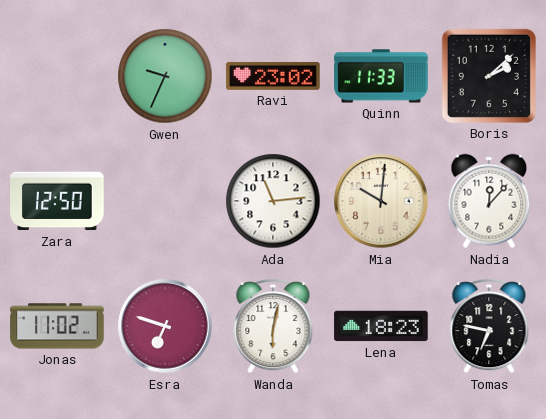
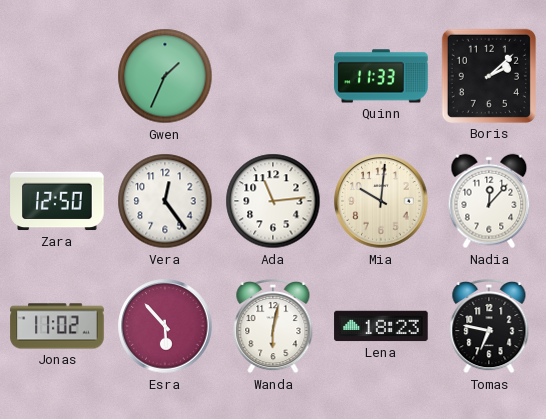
Gwen: 9:34 -> 1:34 (165, 76)
Ravi: 23:02 -> none (273, 76)
Vera: none -> 12:24 (165, 201)
Esra: 6:48 -> 5:53 (165, 326)
